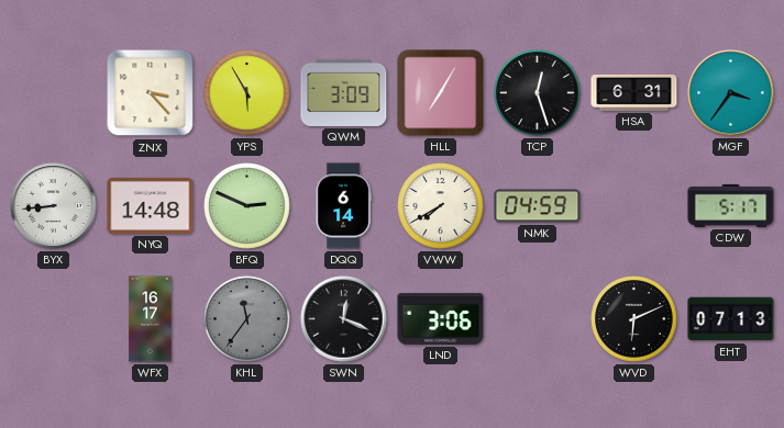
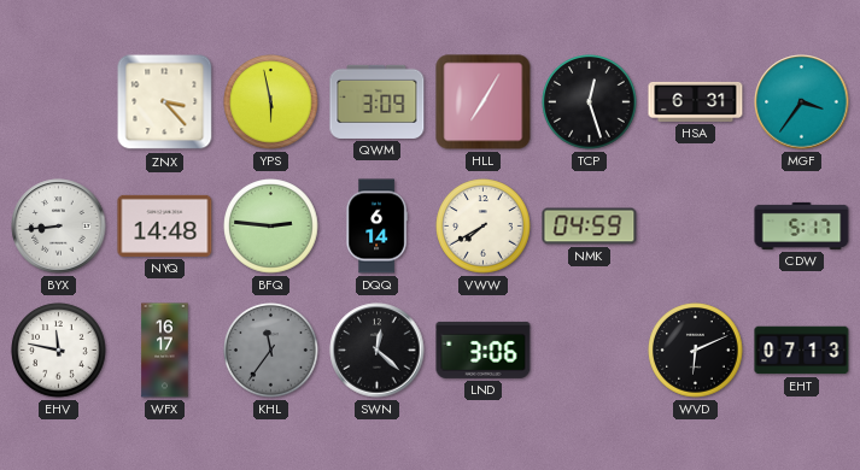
YPS: 5:55 -> 5:58 (271, 102)
BFQ: 2:49 -> 2:46 (271, 227)
EHV: none -> 11:47 (59, 351)
SWN: 12:19 -> 12:22 (378, 351)
